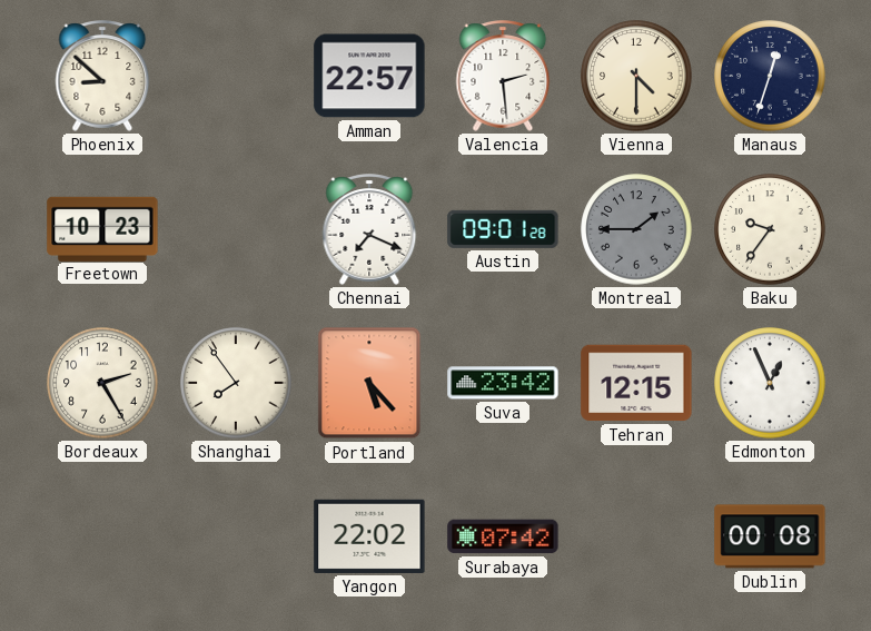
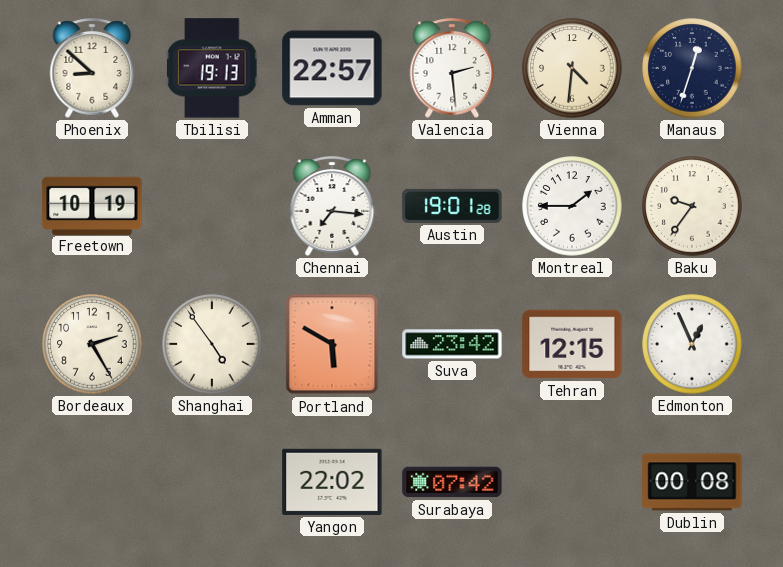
Tbilisi: none -> 19:13 (212, 68)
Vienna: 4:30 -> 4:31 (572, 68)
Freetown: 10:23 -> 10:19 (92, 205)
Chennai: 7:19 -> 7:16 (332, 206)
Austin: 09:01 -> 19:01 (452, 206)
Montreal dial: grey -> white (572, 206)
Shanghai: 7:54 -> 4:54 (212, 344)
Portland: 5:23 -> 5:50 (332, 344)
